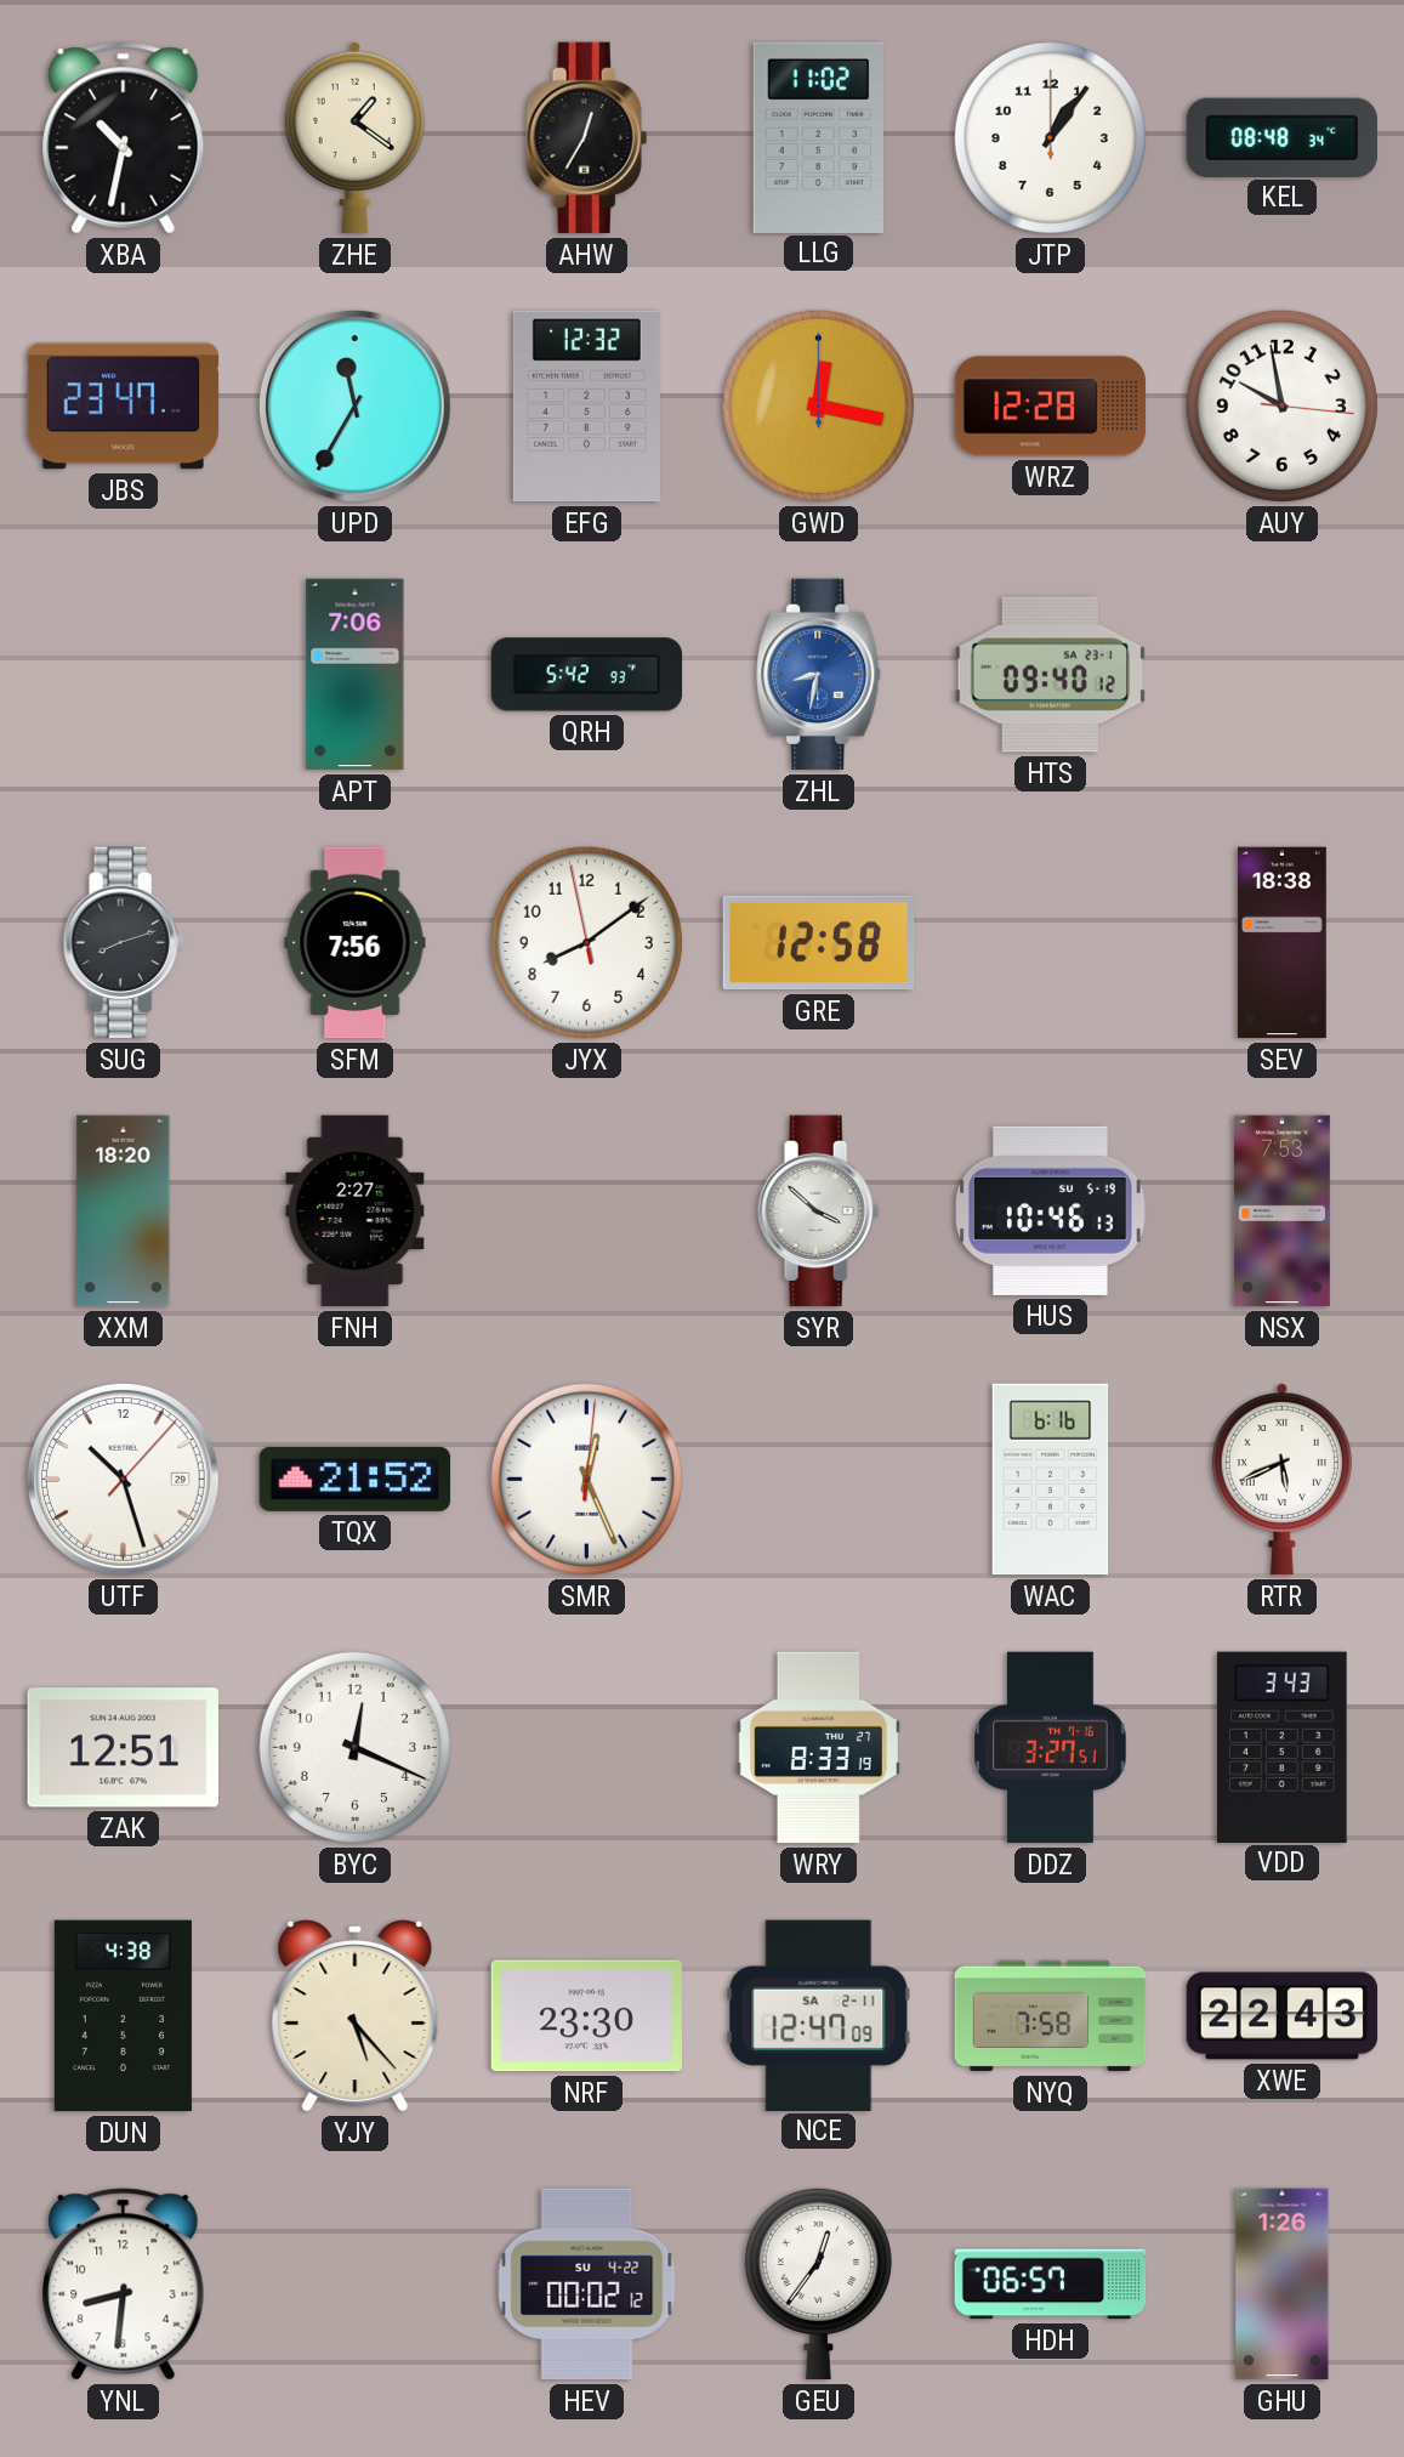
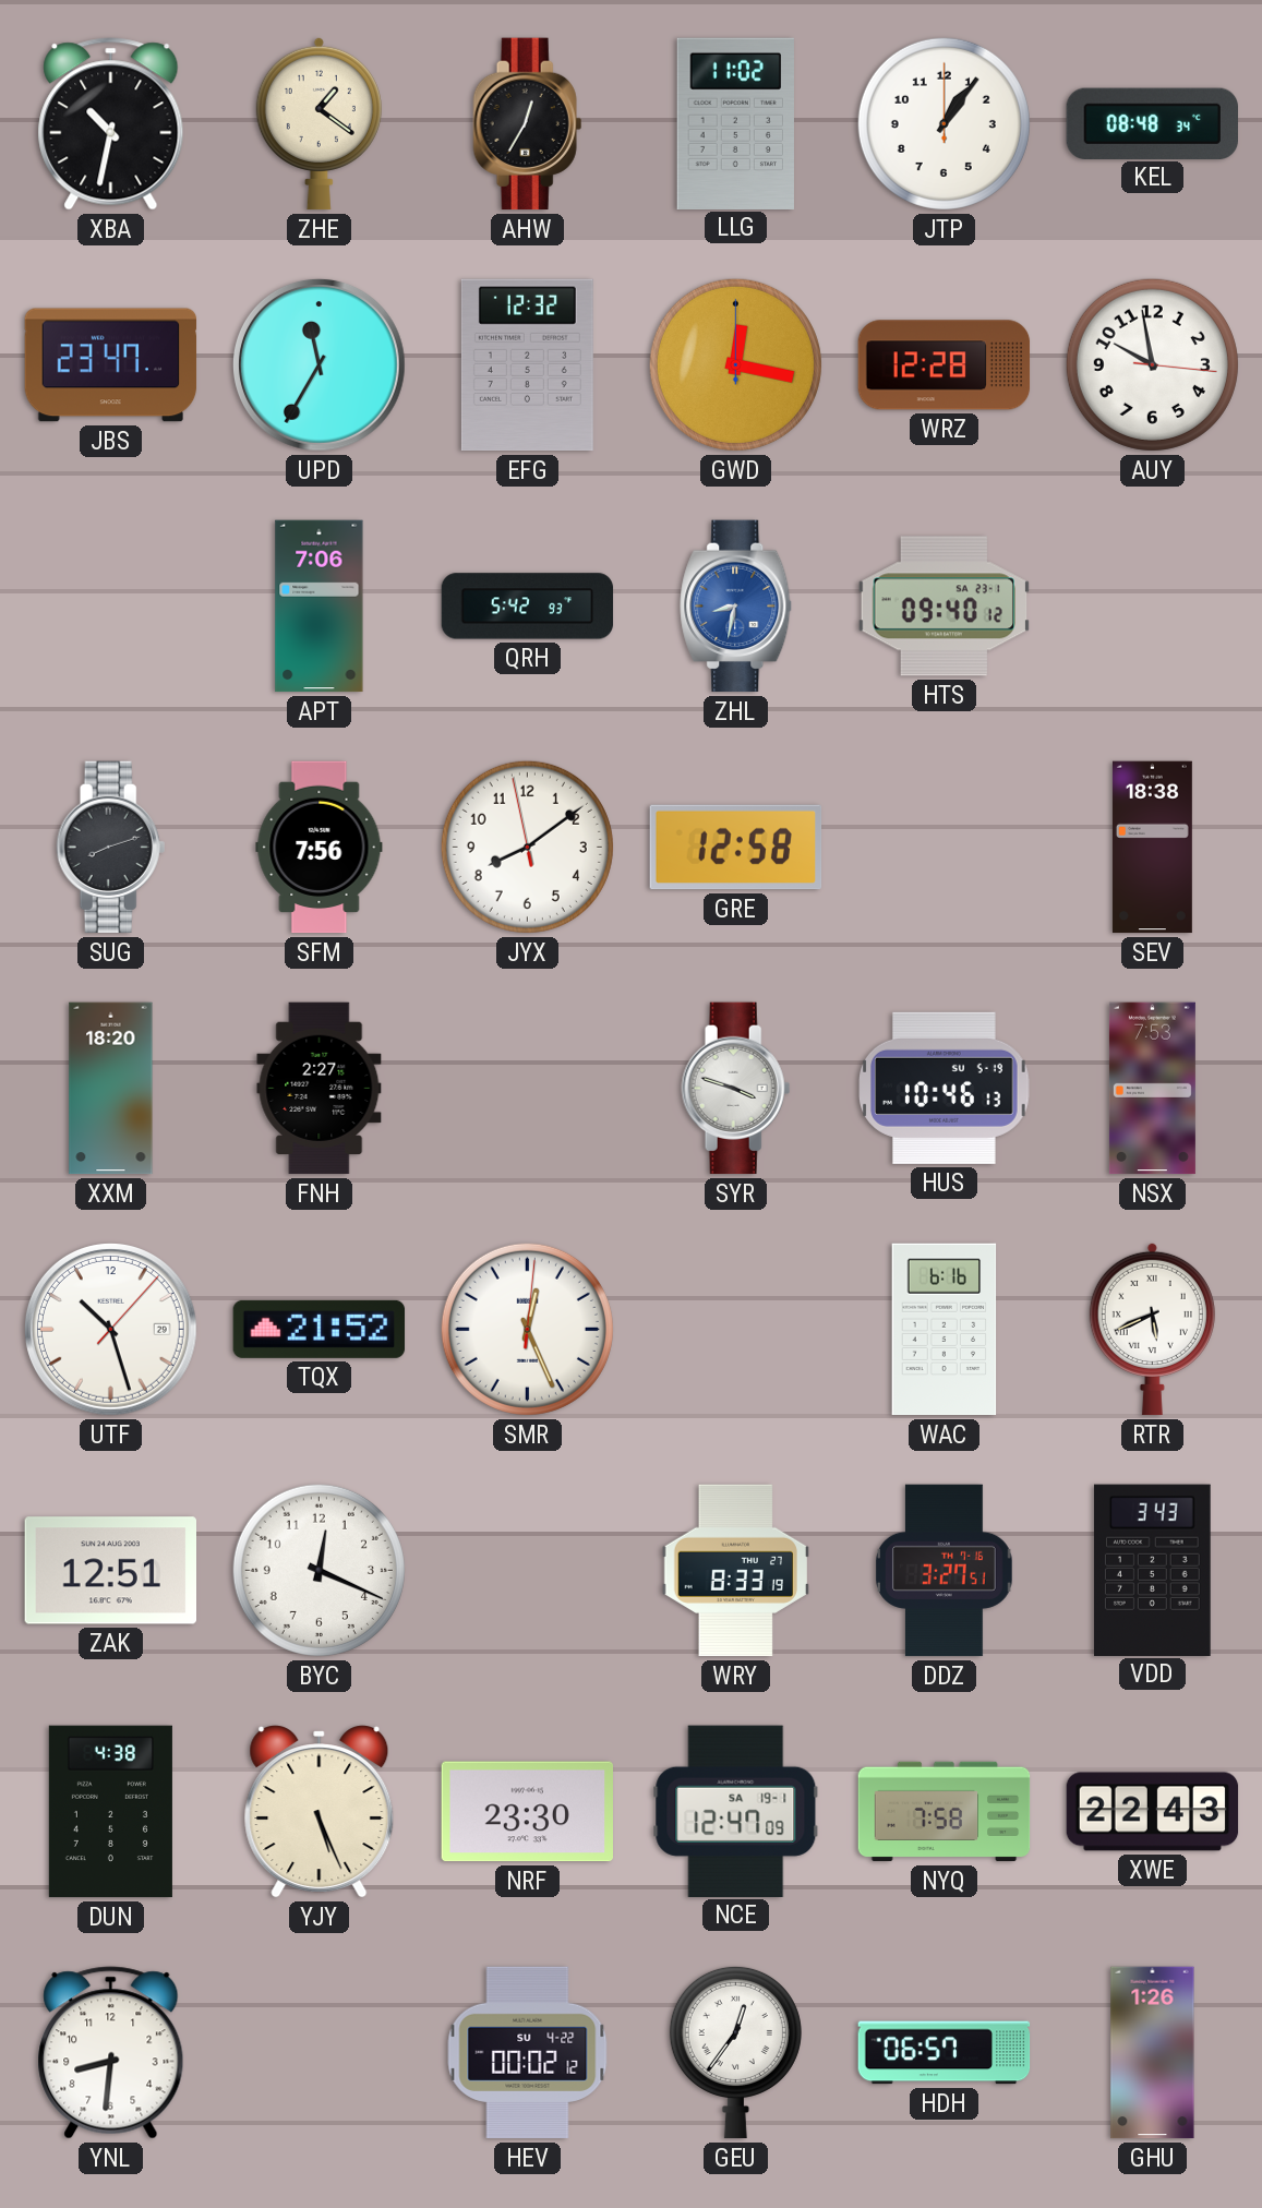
SYR: 3:52 -> 3:48 (736, 1089)
YJY: 5:23 -> 5:26 (320, 1812)
NCE date: SA 2-11 -> SA 19-1 (736, 1811)
